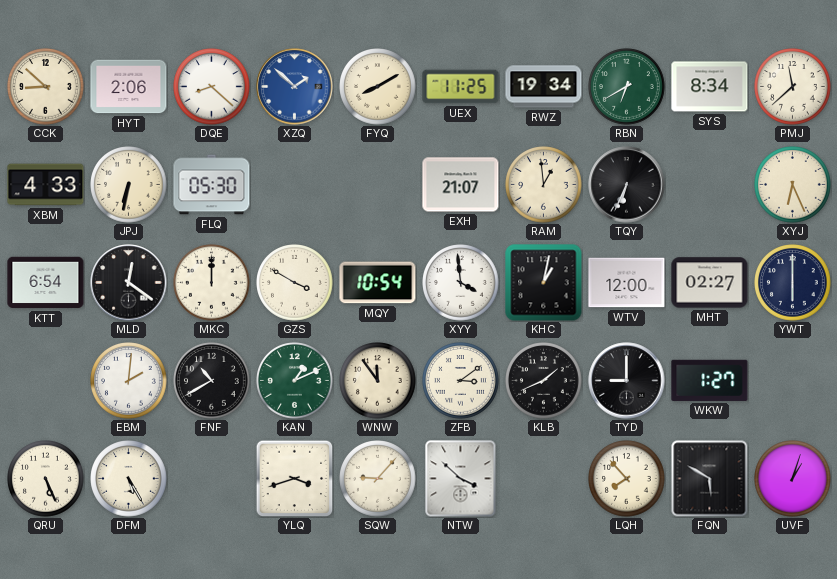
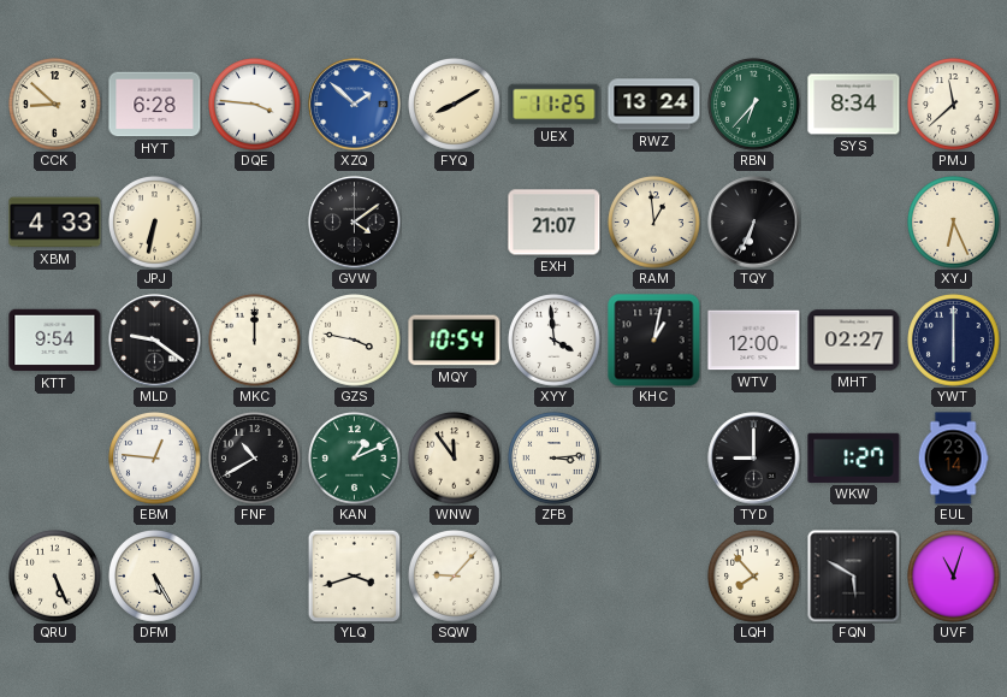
HYT: 2:06 -> 6:28 (155, 105)
DQE: 8:22 -> 3:46 (255, 105)
RWZ: 19:34 -> 13:24 (654, 105)
RBN: 6:40 -> 6:37 (754, 105)
FLQ: 05:30 -> none (212, 185)
GVW: none -> 4:09 (355, 223)
KTT: 6:54 -> 9:54 (55, 341)
MLD: 12:21 -> 9:21 (155, 341)
GZS: 3:50 -> 3:47 (355, 341)
EBM: 2:01 -> 12:46 (155, 459)
ZFB: 3:09 -> 3:14 (555, 459)
KLB: 1:41 -> none (544, 381)
EUL: none -> 23:14 (953, 459)
NTW: 3:52 -> none (461, 479)
UVF: 1:03 -> 11:03 (954, 577)
